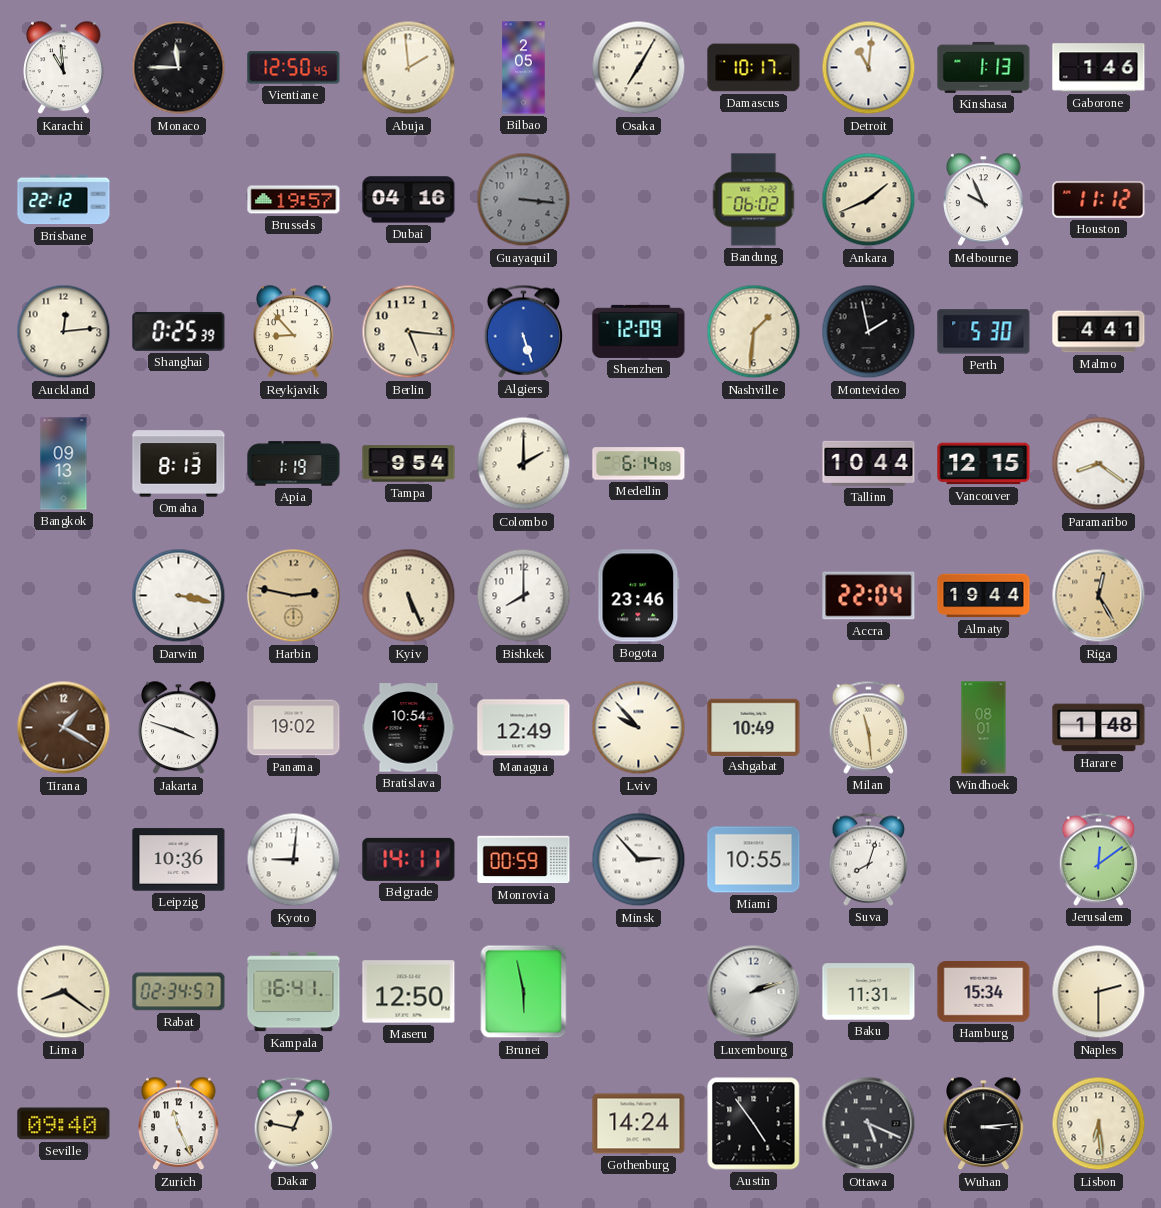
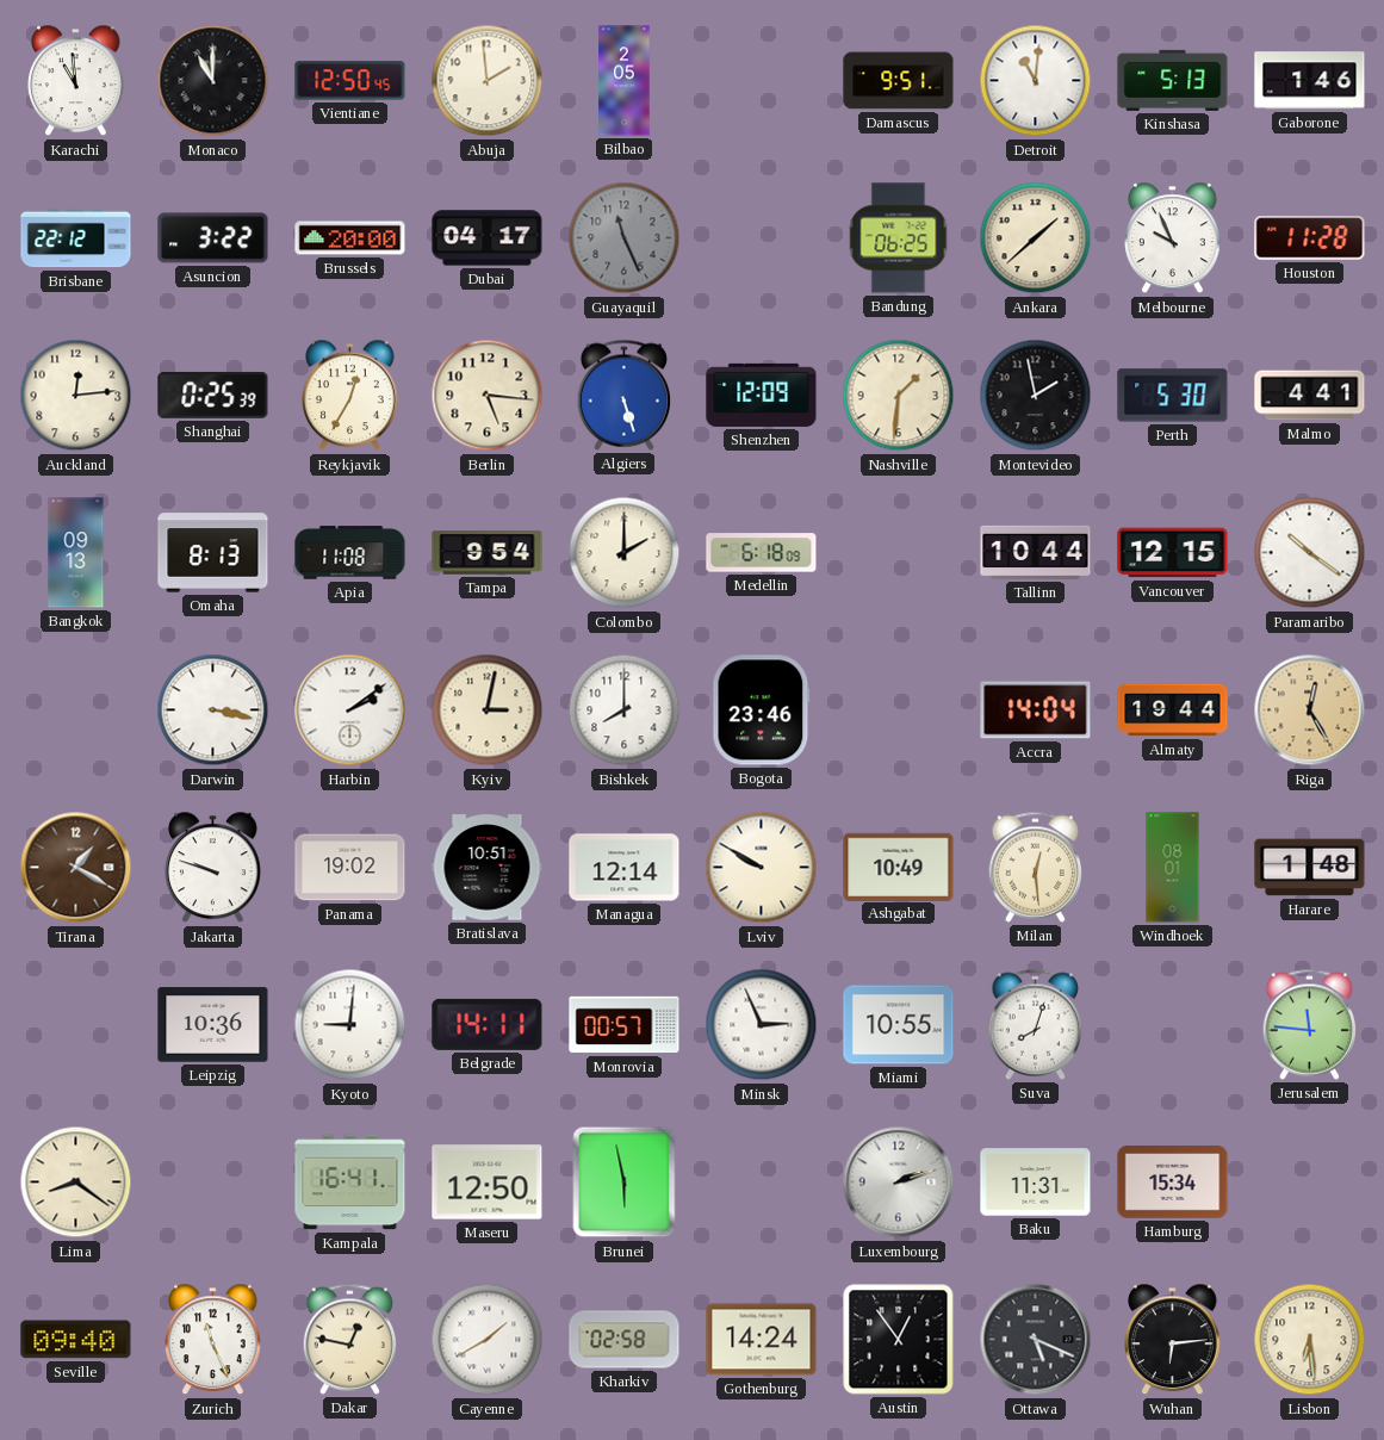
Monaco: 11:45 -> 11:00 (213, 81)
Osaka: 7:05 -> none (639, 68)
Damascus: 10:17 -> 9:51 (899, 81)
Kinshasa: 1:13 -> 5:13 (1173, 80)
Asuncion: none -> 3:22 (213, 238)
Brussels: 19:57 -> 20:00 (350, 238)
Dubai: 04:16 -> 04:17 (488, 238)
Guayaquil: 3:16 -> 11:26 (625, 238)
Bandung: 06:02 -> 06:25 (899, 238)
Ankara: 1:41 -> 1:38 (1036, 238)
Houston: 11:12 -> 11:28 (1310, 238)
Reykjavik: 8:53 -> 12:35 (350, 396)
Apia: 1:19 -> 11:08 (350, 553)
Medellin: 6:14 -> 6:18 (762, 553)
Paramaribo: 8:21 -> 10:21 (1310, 553)
Harbin: 2:47 -> 2:09 (350, 710)
Harbin dial: champagne -> white (350, 710)
Kyiv: 5:26 -> 3:02 (488, 710)
Accra: 22:04 -> 14:04 (1036, 710)
Jakarta: 3:48 -> 9:48 (213, 868)
Bratislava: 10:54 -> 10:51 (488, 868)
Managua: 12:49 -> 12:14 (625, 868)
Lviv: 9:53 -> 9:50 (762, 868)
Milan: 11:29 -> 12:29 (1035, 867)
Monrovia: 00:59 -> 00:57 (625, 1025)
Minsk: 2:53 -> 2:56 (762, 1025)
Jerusalem: 12:09 -> 11:46 (1309, 1024)
Rabat: 02:34 -> none (179, 992)
Naples: 2:30 -> none (1099, 992)
Cayenne: none -> 1:40 (488, 1340)
Kharkiv: none -> 02:58 (625, 1340)
Austin: 4:54 -> 12:54 (899, 1340)
Wuhan: 3:14 -> 6:14 (1173, 1340)
